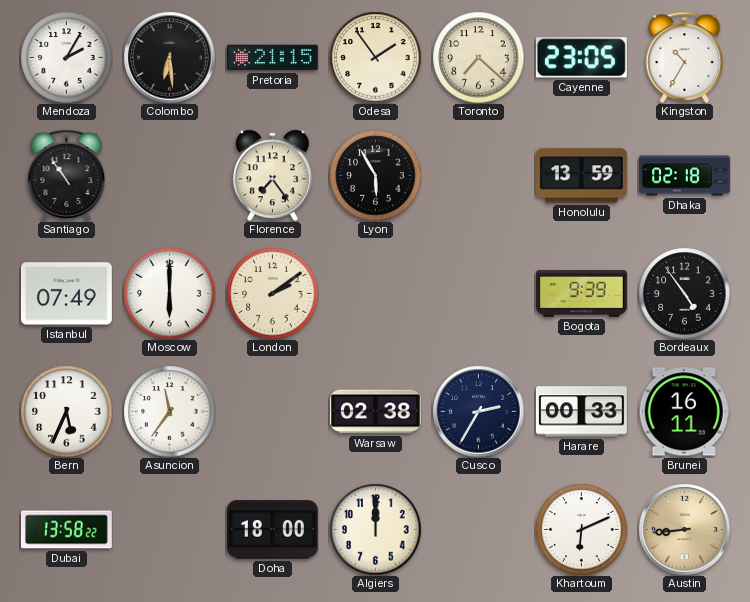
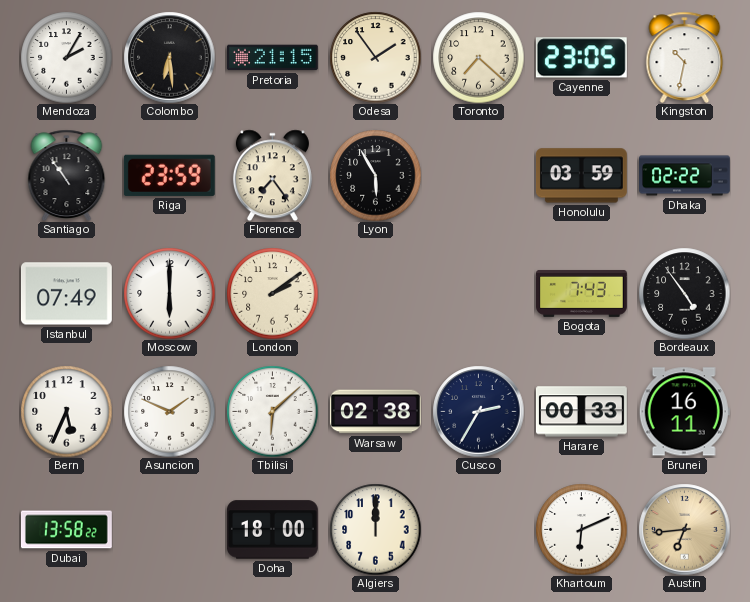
Kingston: 10:35 -> 10:32 (685, 57)
Riga: none -> 23:59 (169, 175)
Honolulu: 13:59 -> 03:59 (581, 176)
Dhaka: 02:18 -> 02:22 (685, 176)
Bogota: 9:39 -> 7:43 (582, 293)
Asuncion: 11:36 -> 1:49 (169, 411)
Tbilisi: none -> 6:08 (272, 411)
Austin: 8:44 -> 6:44 (684, 529)
